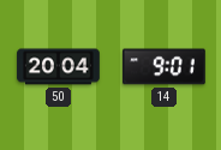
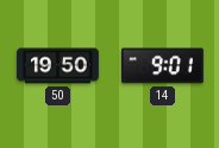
50: 20:04 -> 19:50 (58, 66)
